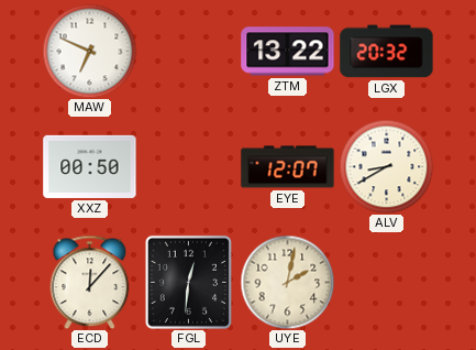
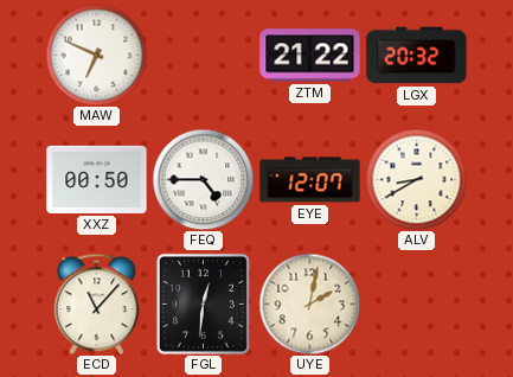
ZTM: 13:22 -> 21:22 (310, 56)
FEQ: none -> 4:45 (203, 179)
ECD: 12:07 -> 11:07 (97, 303)
